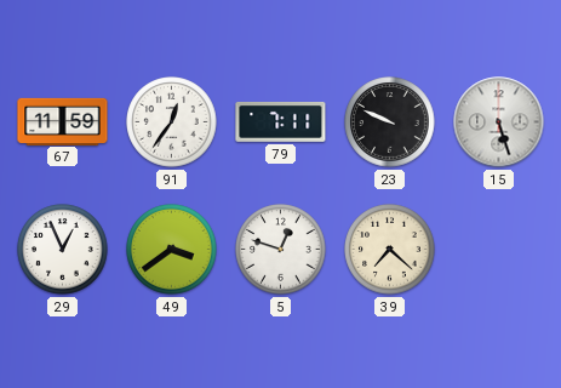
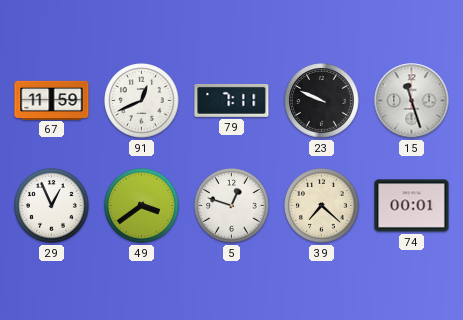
91: 12:36 -> 12:41 (142, 101)
15: 5:27 -> 11:27 (412, 101)
74: none -> 00:01 (412, 206)
